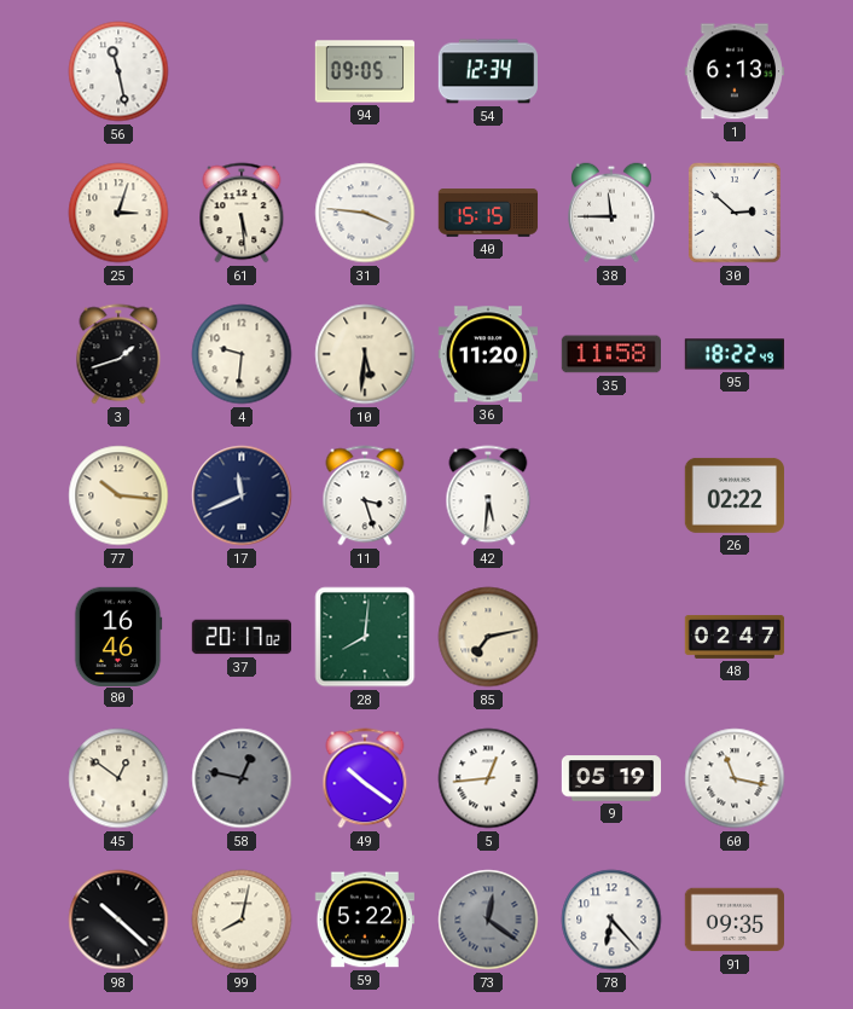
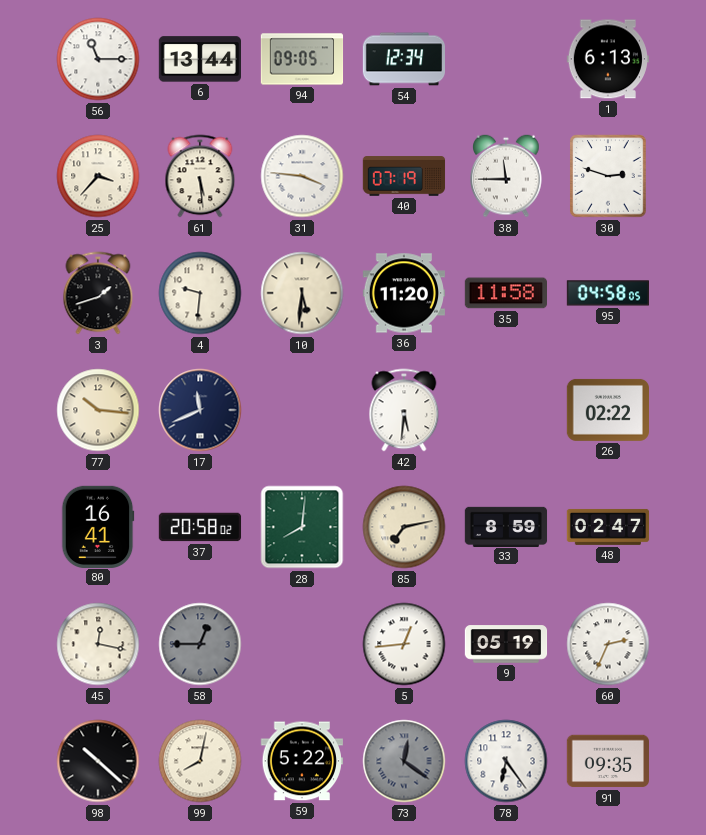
56: 11:28 -> 11:15 (98, 59)
6: none -> 13:44 (199, 59)
25: 3:03 -> 3:37 (98, 176)
40: 15:15 -> 07:19 (404, 176)
30: 2:52 -> 2:48 (608, 176)
95: 18:22 -> 04:58 (607, 293)
11: 3:27 -> none (365, 495)
80: 16:46 -> 16:41 (98, 526)
37: 20:17 -> 20:58 (200, 527)
33: none -> 8:59 (506, 526)
45: 12:51 -> 12:17 (98, 644)
58: 12:47 -> 12:45 (200, 644)
49: 10:21 -> none (365, 778)
60: 11:17 -> 2:34 (608, 644)
78: 6:23 -> 6:24 (506, 761)
